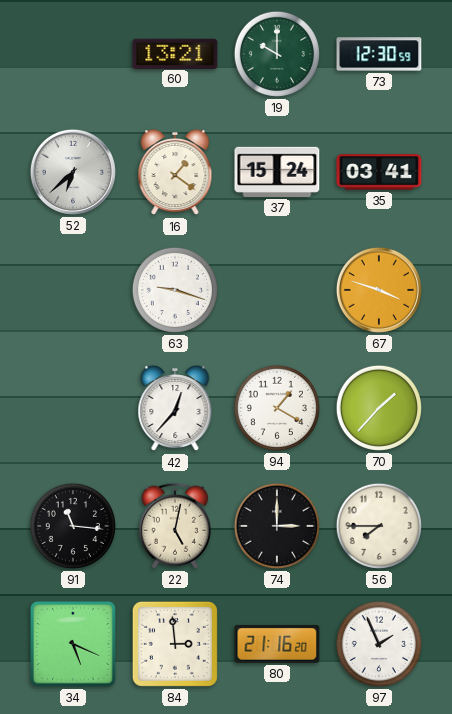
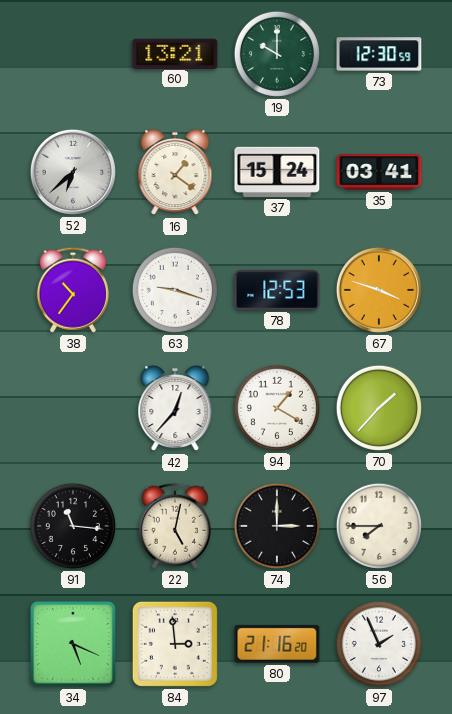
38: none -> 10:36 (73, 290)
78: none -> 12:53 (277, 290)
